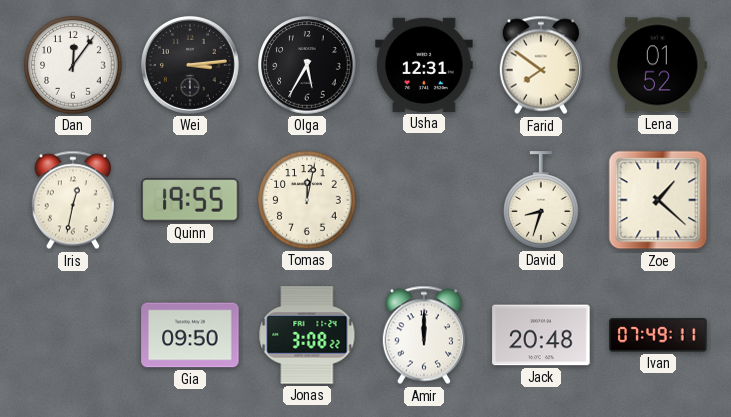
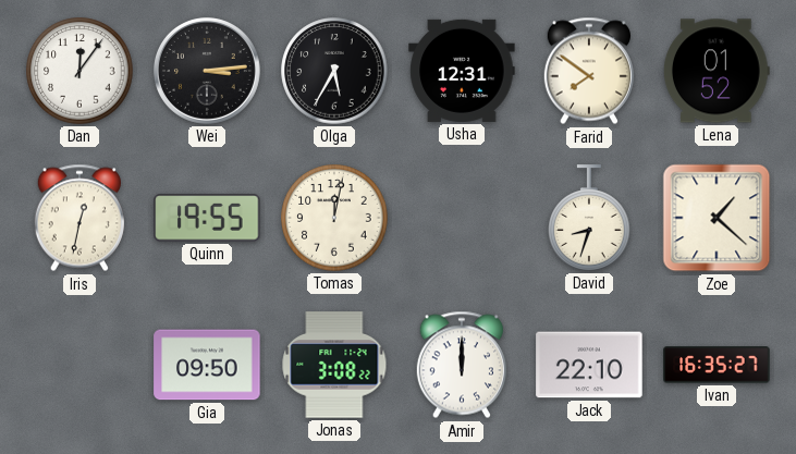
Jack: 20:48 -> 22:10 (589, 365)
Ivan: 07:49 -> 16:35 (717, 365)
